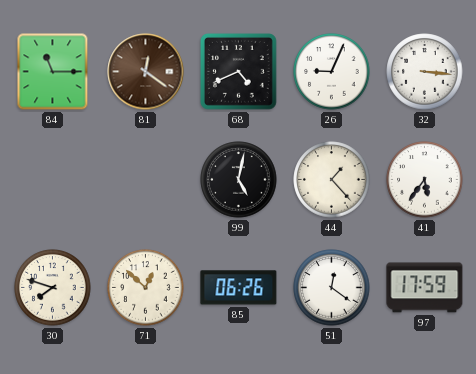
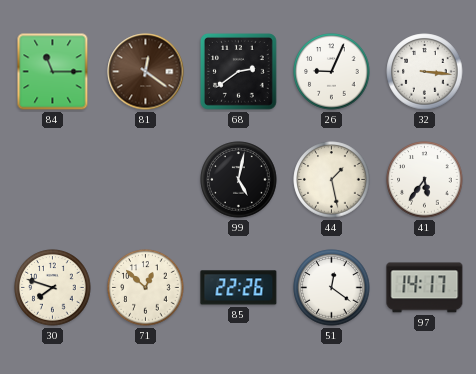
68: 4:41 -> 2:39 (238, 71)
44: 1:23 -> 1:28 (332, 180)
85: 06:26 -> 22:26 (239, 288)
97: 17:59 -> 14:17 (425, 288)
